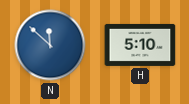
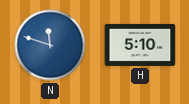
N: 11:52 -> 11:48 (50, 45)
